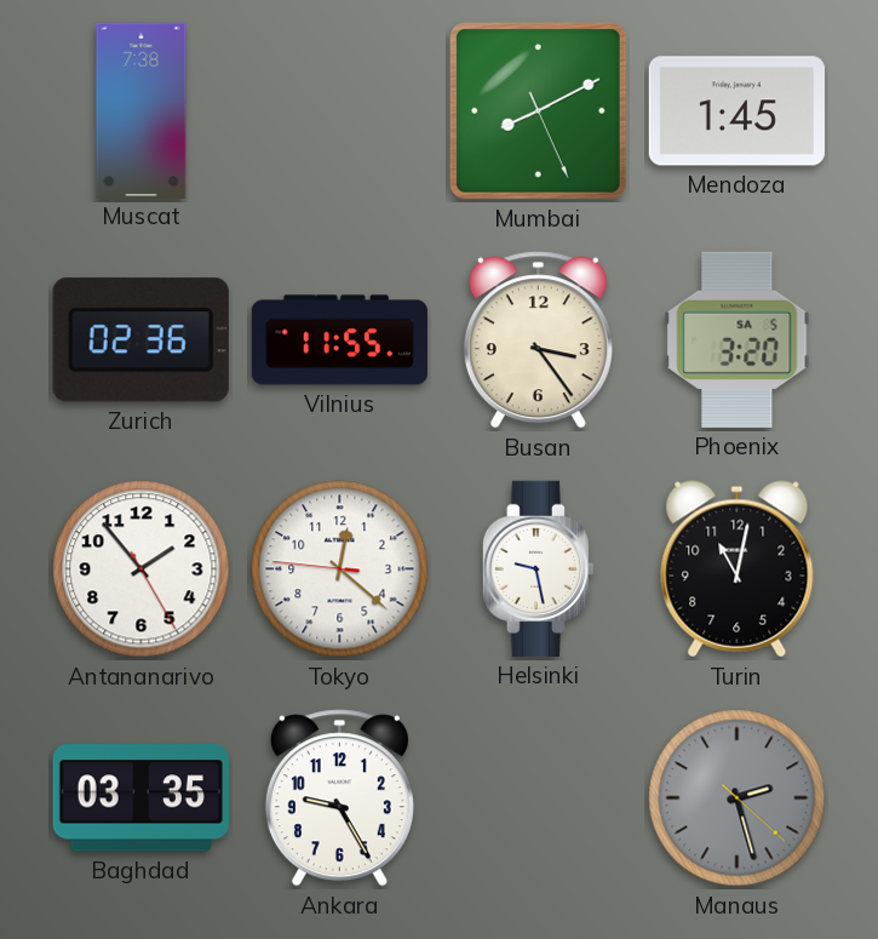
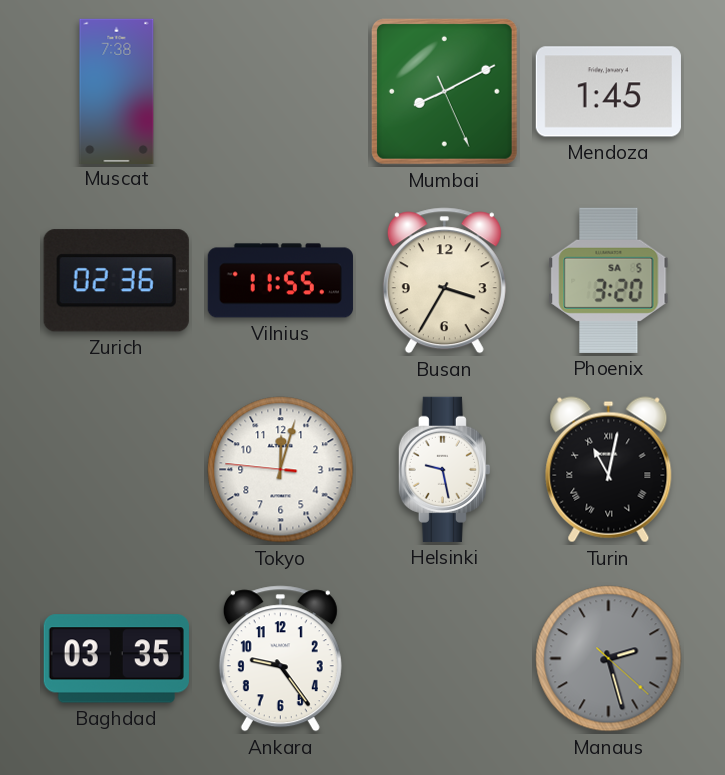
Busan: 3:24 -> 3:35 (444, 281)
Antananarivo: 1:53 -> none (142, 569)
Tokyo: 12:21 -> 12:02 (281, 470)
Turin numerals: Arabic -> Roman (609, 470)
Ankara: 9:25 -> 9:24 (280, 659)
